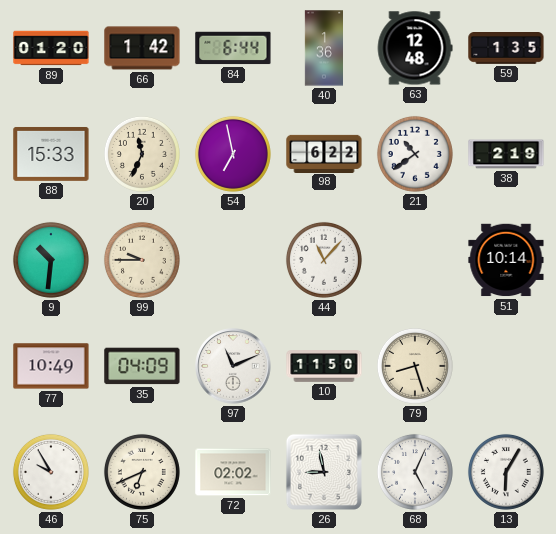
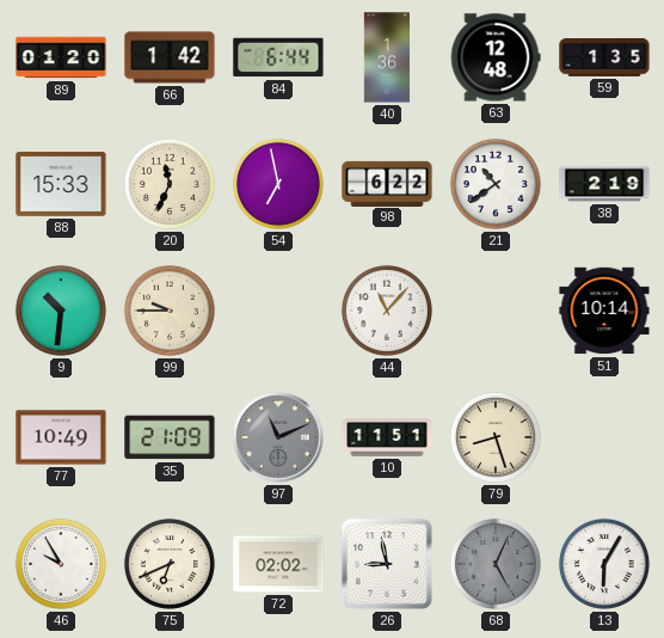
35: 04:09 -> 21:09 (170, 437)
97 dial: white -> grey (278, 437)
10: 11:50 -> 11:51 (387, 437)
68 dial: white -> grey (496, 564)
